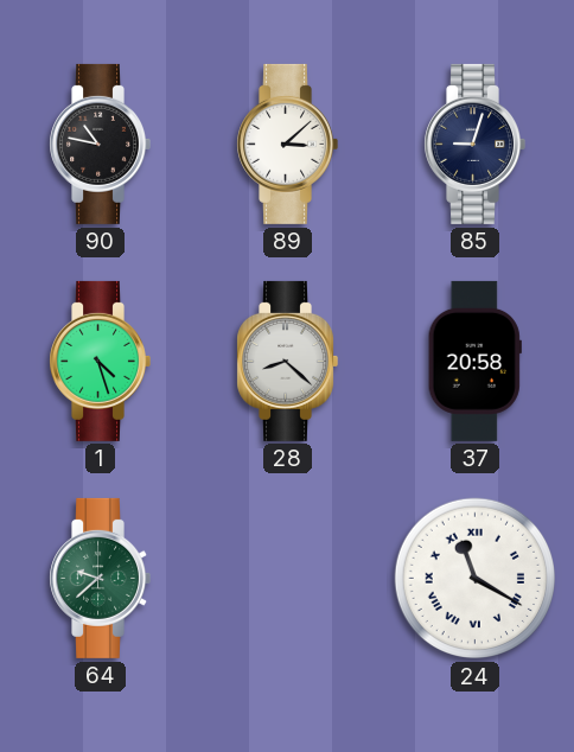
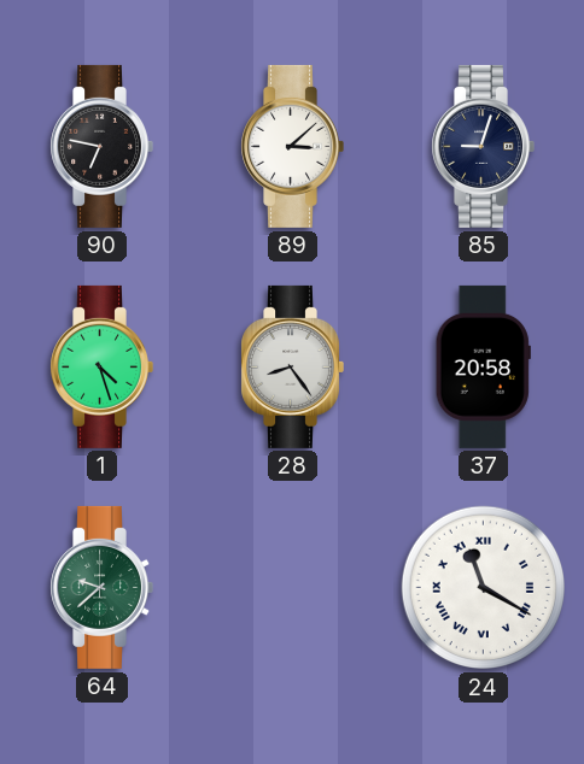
90: 10:47 -> 6:47 (101, 146)
28: 8:22 -> 8:24 (292, 366)
